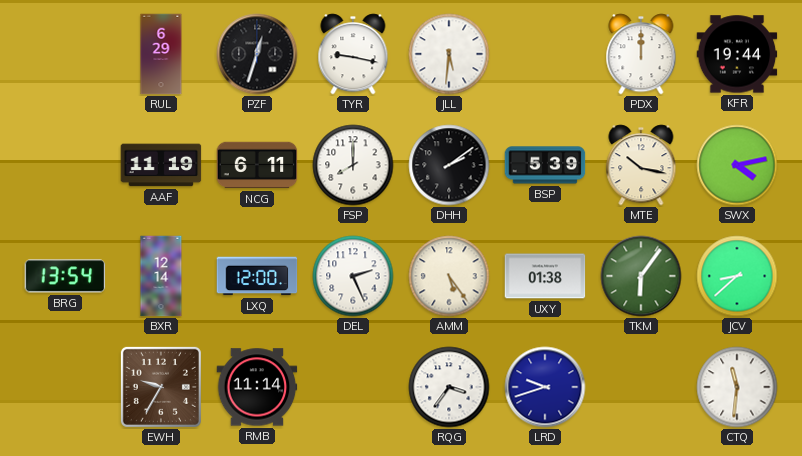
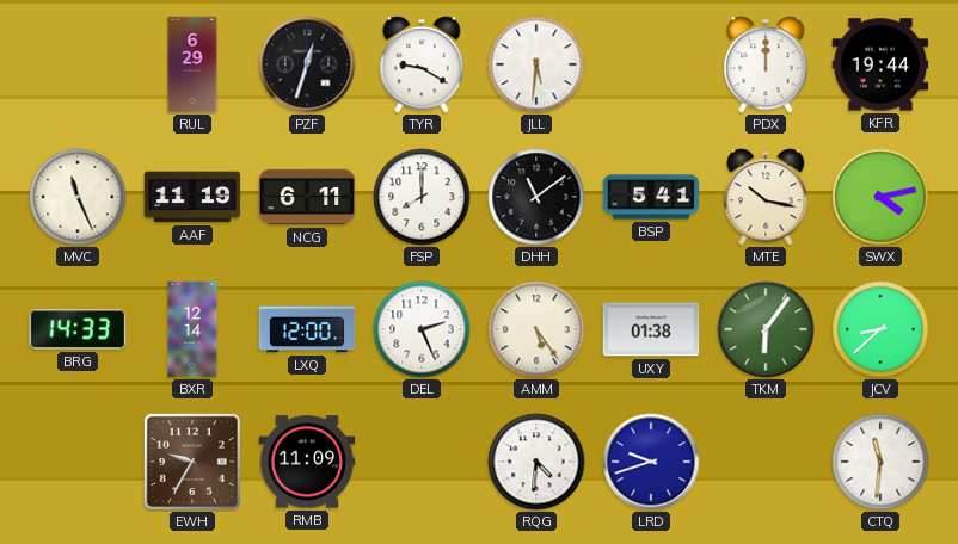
TYR: 9:17 -> 9:20 (422, 64)
MVC: none -> 11:26 (78, 197)
DHH: 2:09 -> 11:09 (536, 197)
BSP: 5:39 -> 5:41 (651, 197)
BRG: 13:54 -> 14:33 (78, 329)
RMB: 11:14 -> 11:09 (307, 462)
RQG: 3:36 -> 4:31 (536, 462)
